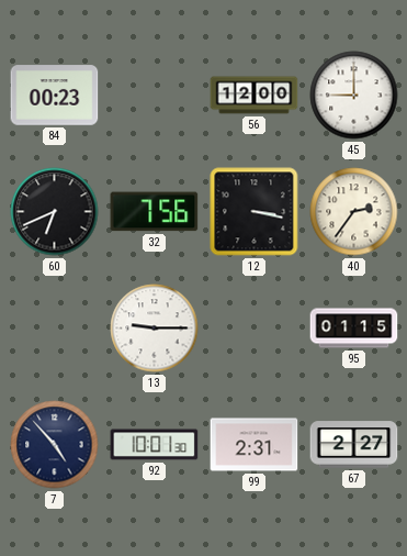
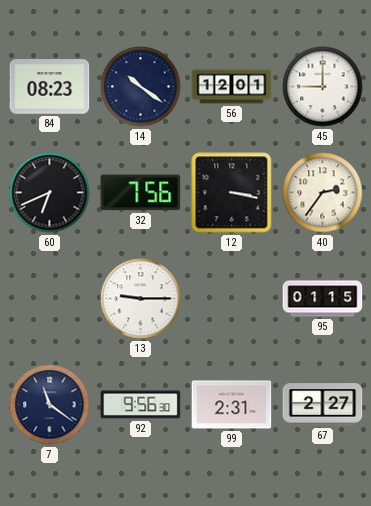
84: 00:23 -> 08:23 (50, 87)
14: none -> 10:21 (141, 87)
56: 12:00 -> 12:01 (232, 87)
7: 4:53 -> 11:21 (50, 405)
92: 10:01 -> 9:56 (141, 405)
